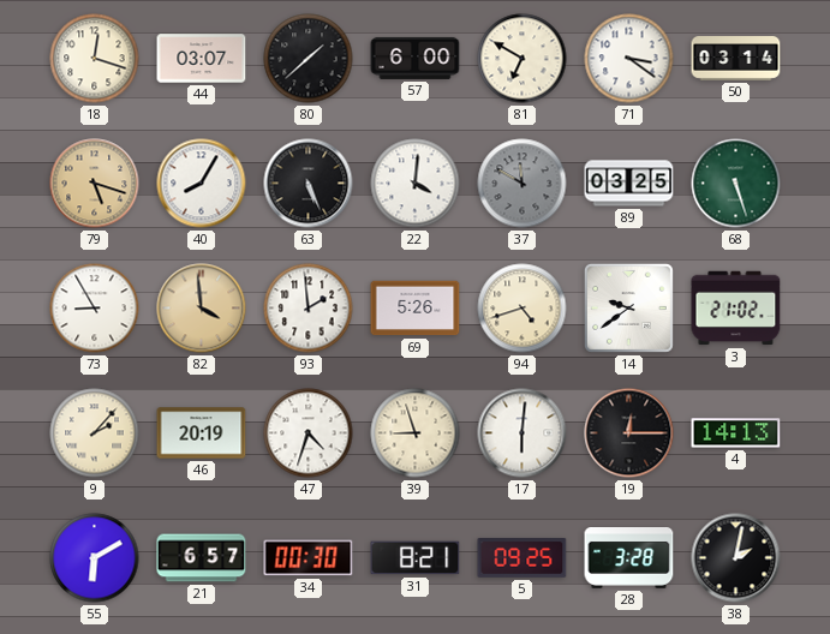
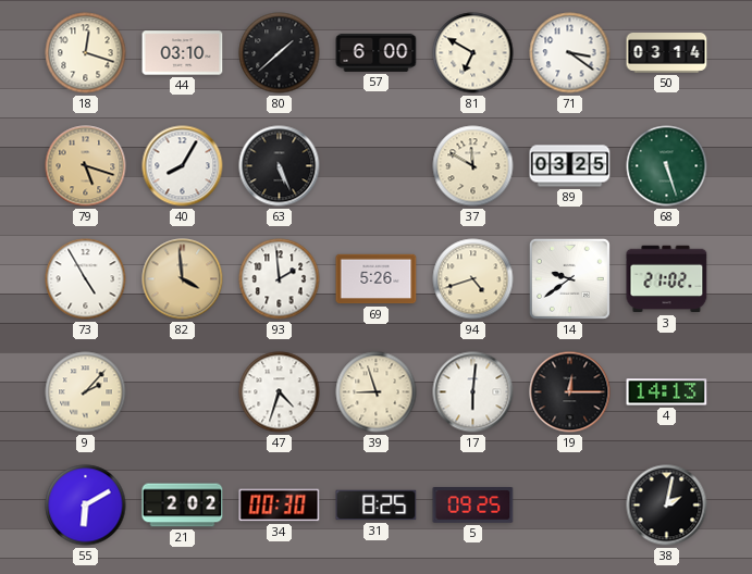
44: 03:07 -> 03:10 (183, 53)
22: 4:01 -> none (416, 184)
37 dial: grey -> cream (473, 166)
73: 8:55 -> 4:55 (86, 279)
46: 20:19 -> none (202, 433)
21: 6:57 -> 2:02 (183, 506)
31: 8:21 -> 8:25 (377, 506)
28: 3:28 -> none (629, 558)
